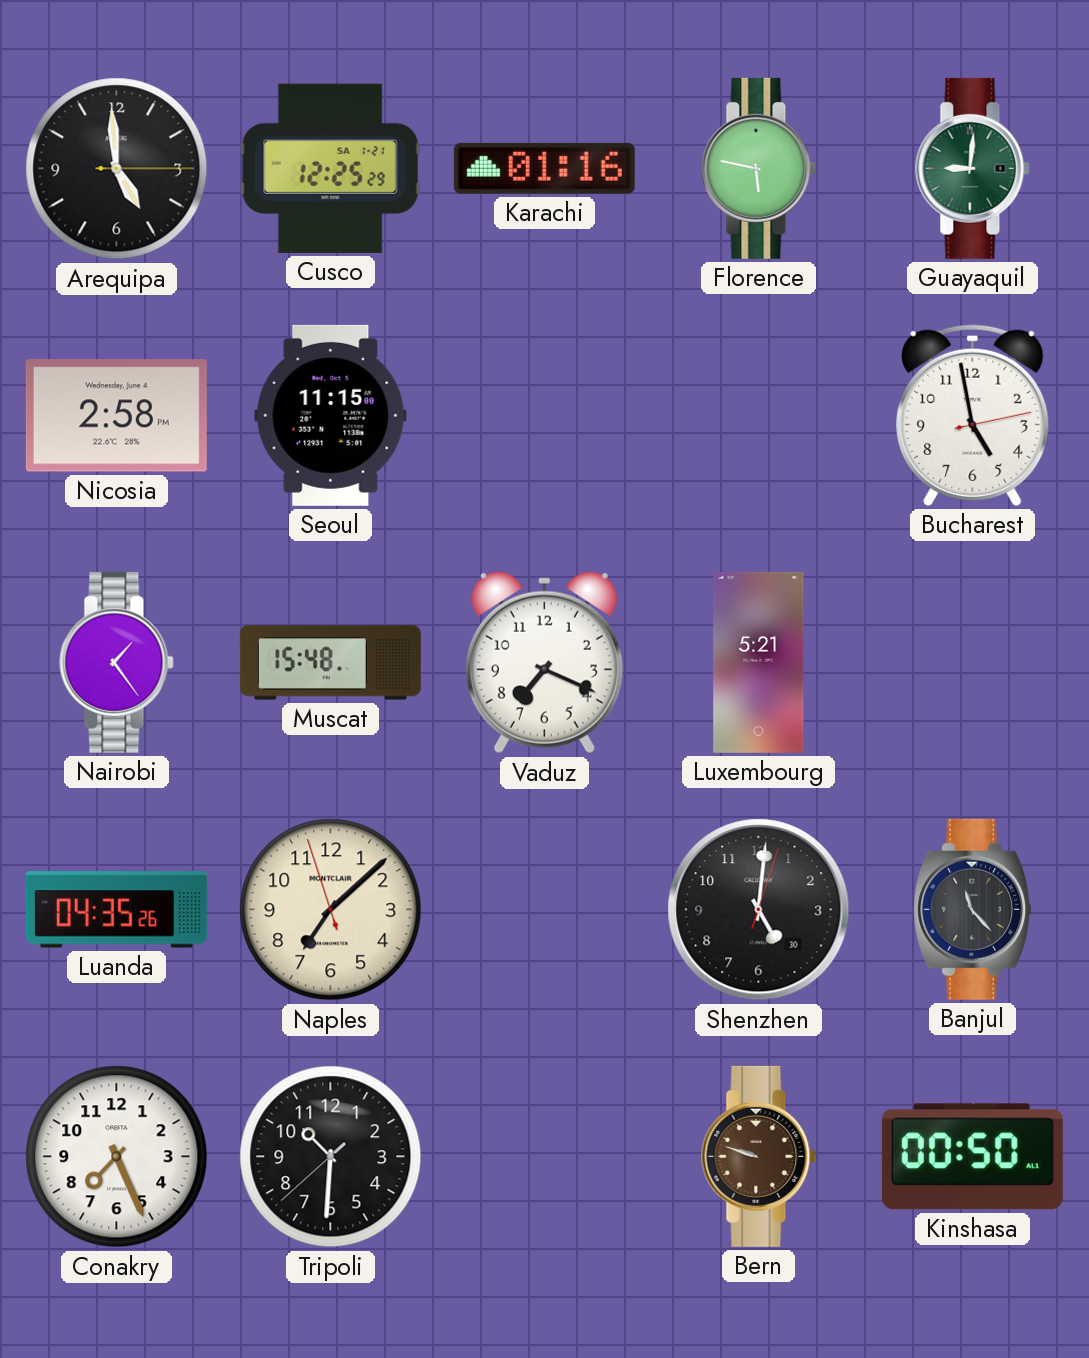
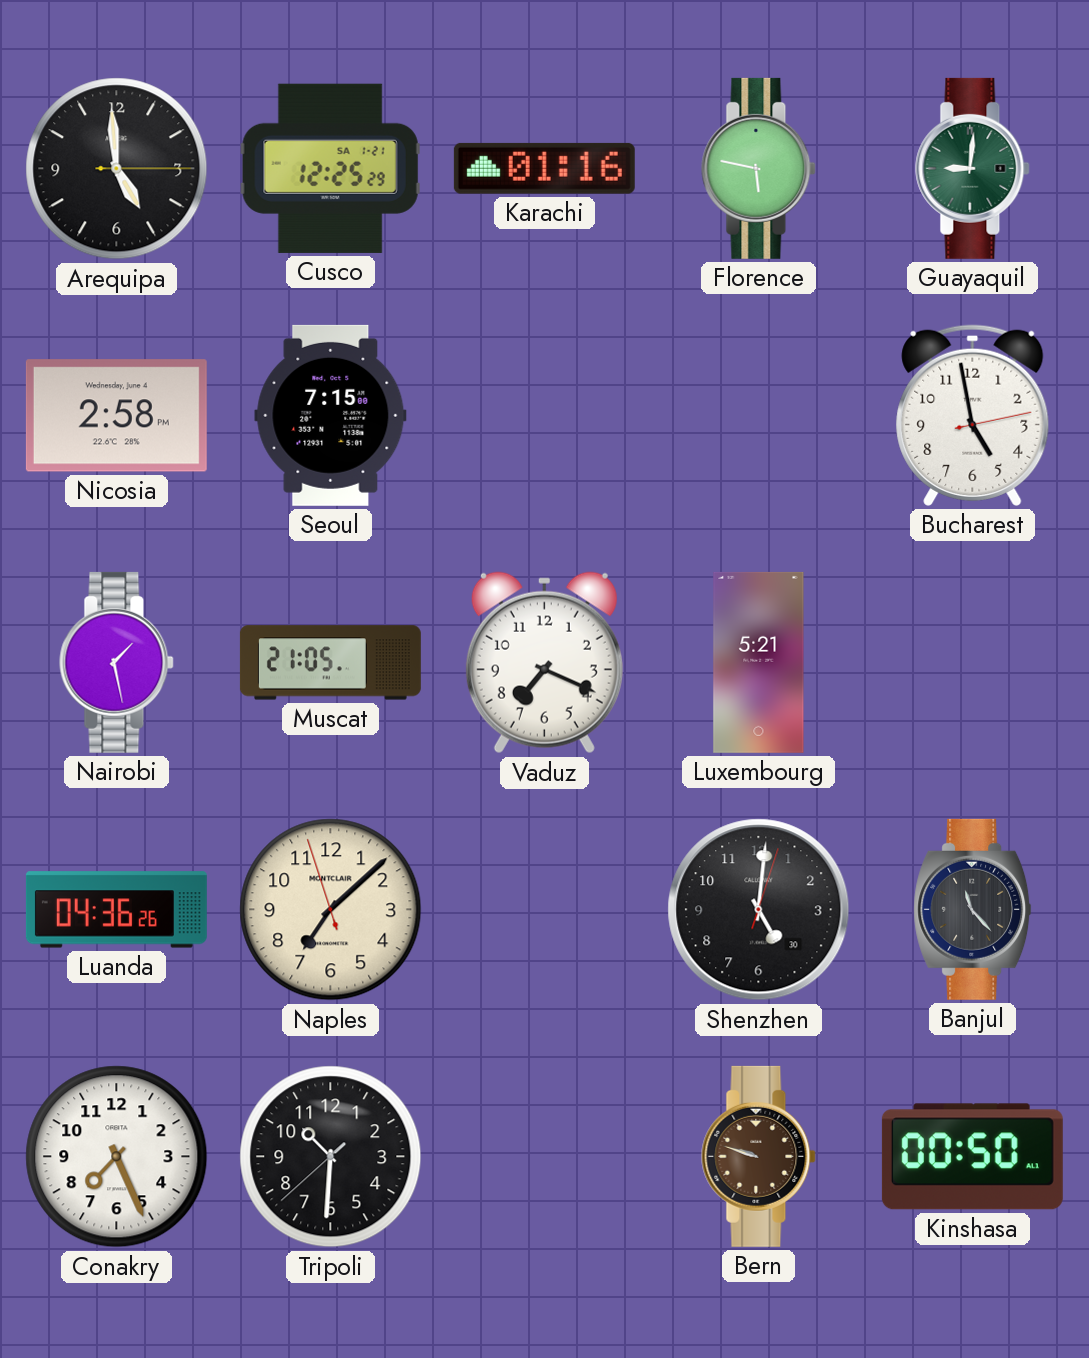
Seoul: 11:15 -> 7:15 (331, 415)
Nairobi: 1:24 -> 1:28 (117, 662)
Muscat: 15:48 -> 21:05 (330, 663)
Luanda: 04:35 -> 04:36 (116, 910)
